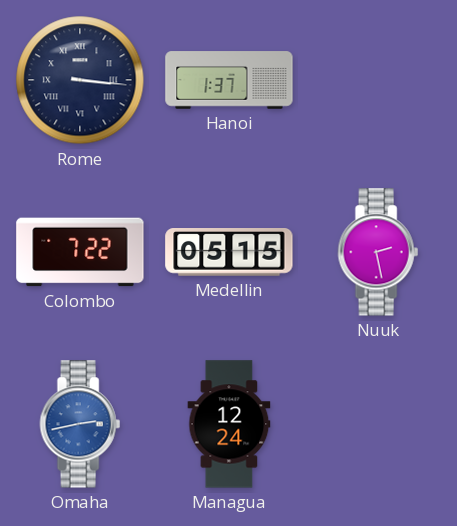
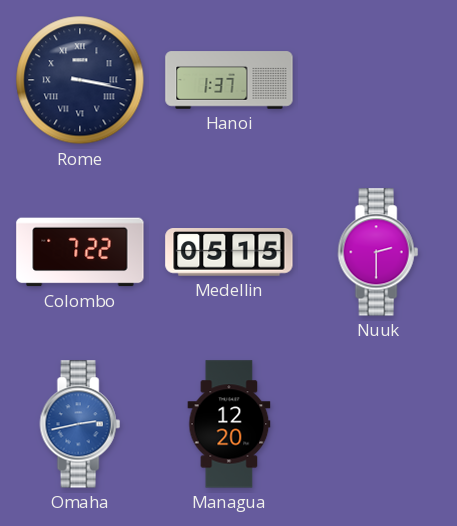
Rome: 3:16 -> 3:17 (80, 80)
Nuuk: 2:28 -> 2:30 (378, 252)
Managua: 12:24 -> 12:20 (229, 424)
